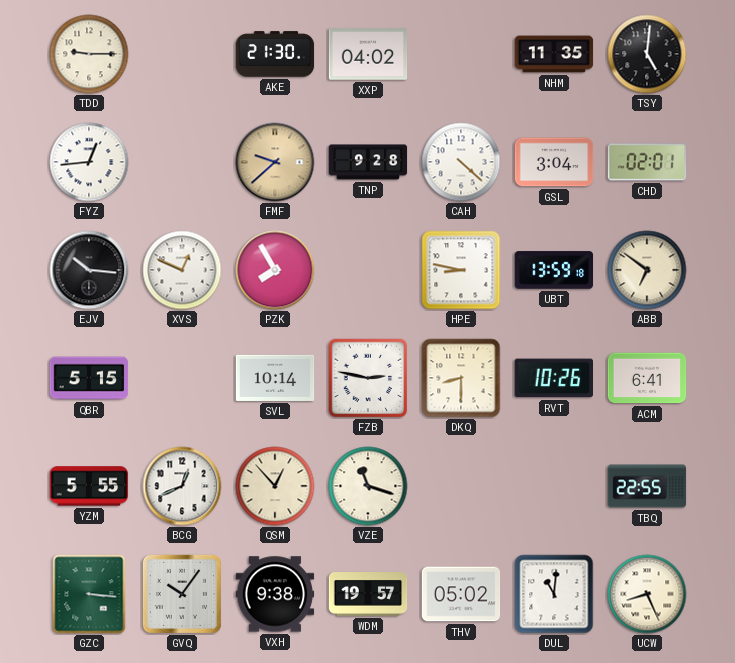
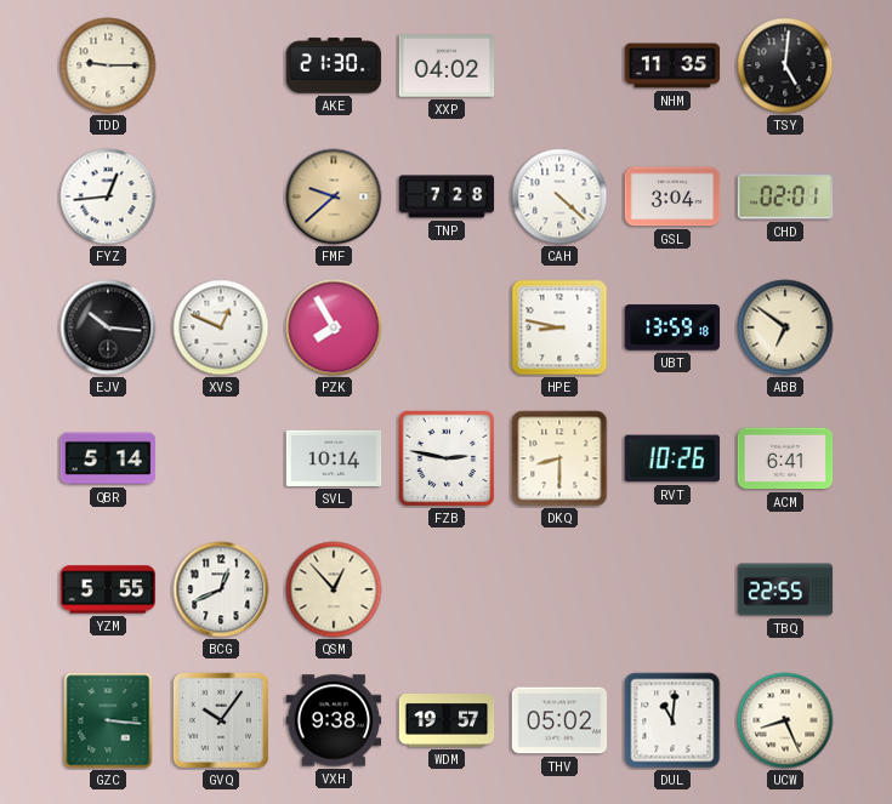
TNP: 9:28 -> 7:28 (447, 196)
QBR: 5:15 -> 5:14 (108, 458)
VZE: 11:18 -> none (368, 486)
